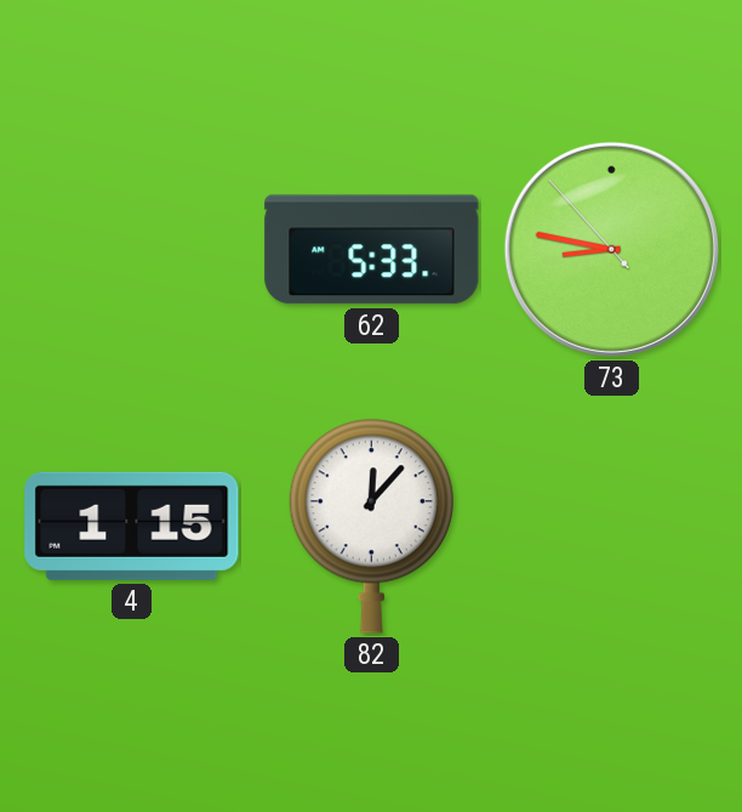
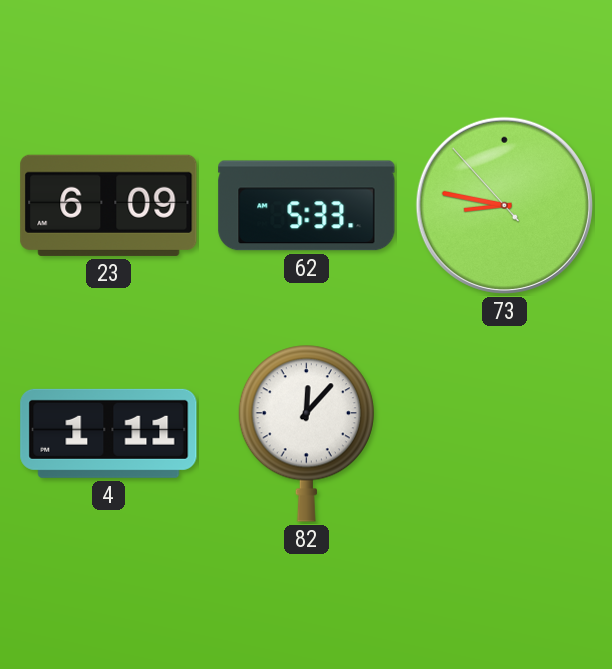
23: none -> 6:09 (109, 205)
4: 1:15 -> 1:11 (109, 433)
